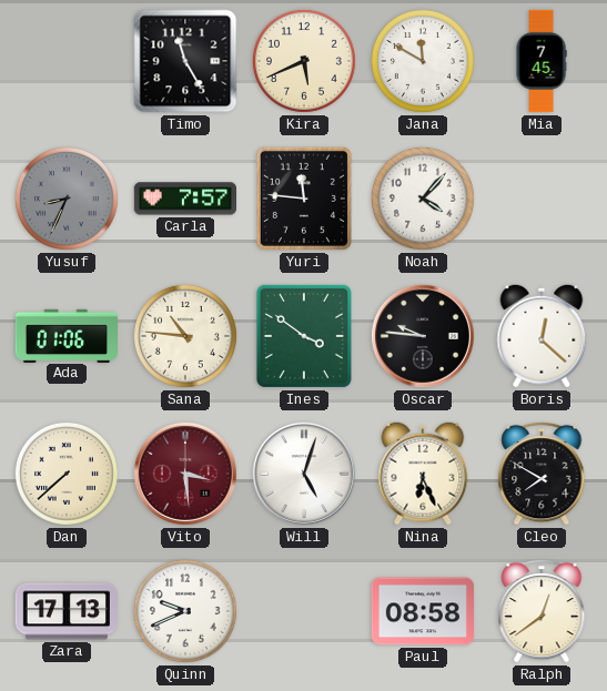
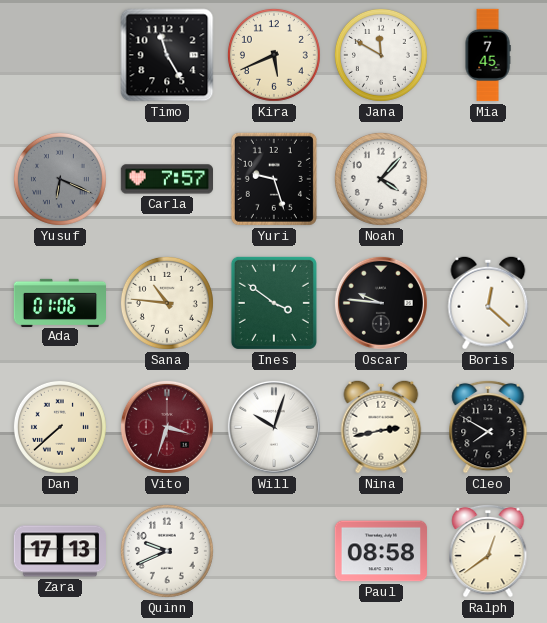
Yusuf: 8:34 -> 6:19 (60, 179)
Yuri: 11:46 -> 9:27 (274, 179)
Vito: 3:29 -> 3:33 (167, 427)
Will: 5:03 -> 10:03 (274, 427)
Nina: 6:26 -> 2:43 (381, 427)
